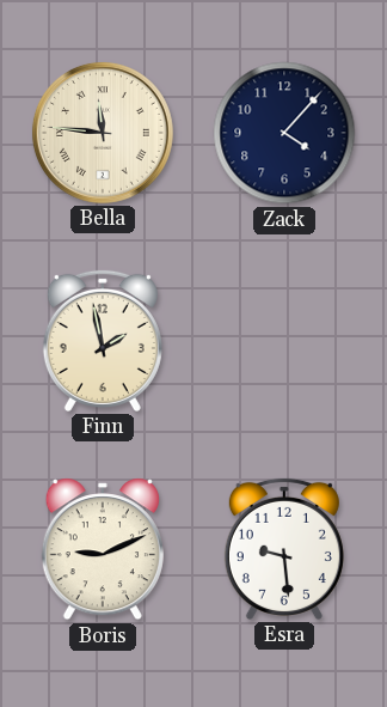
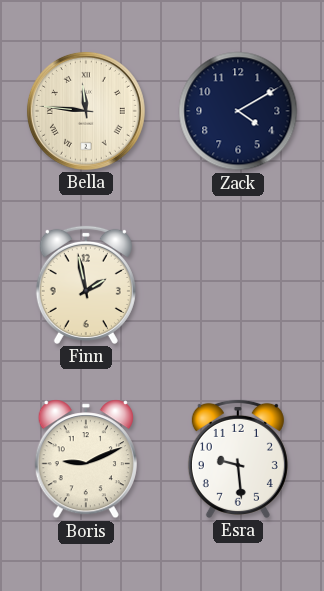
Zack: 4:07 -> 4:10 (238, 111)
